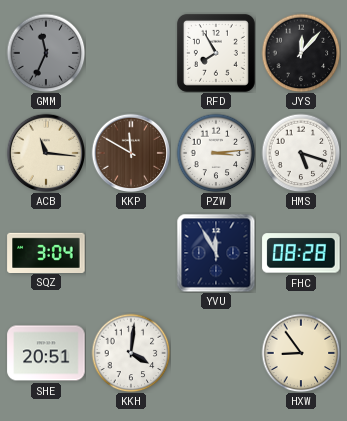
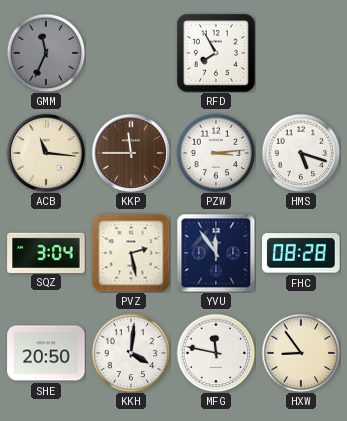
JYS: 12:07 -> none (301, 53)
KKP: 11:50 -> 11:45 (130, 152)
PVZ: none -> 2:28 (131, 253)
YVU: 11:55 -> 11:54 (216, 253)
SHE: 20:51 -> 20:50 (46, 353)
MFG: none -> 11:47 (216, 353)
